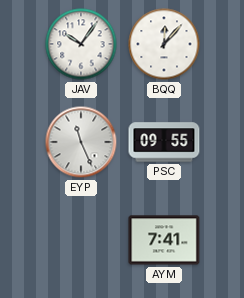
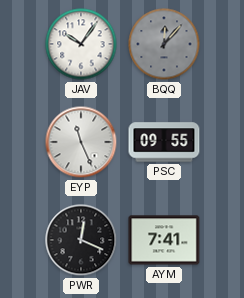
BQQ dial: white -> grey (164, 44)
PWR: none -> 12:19 (81, 240)
